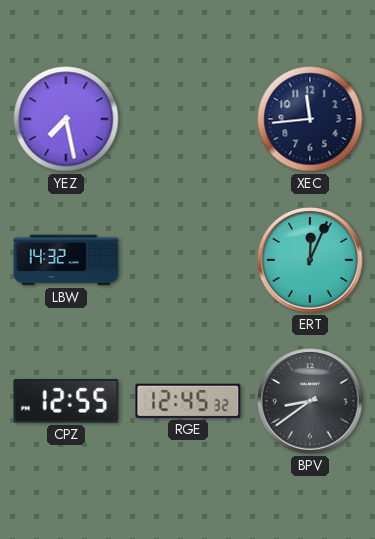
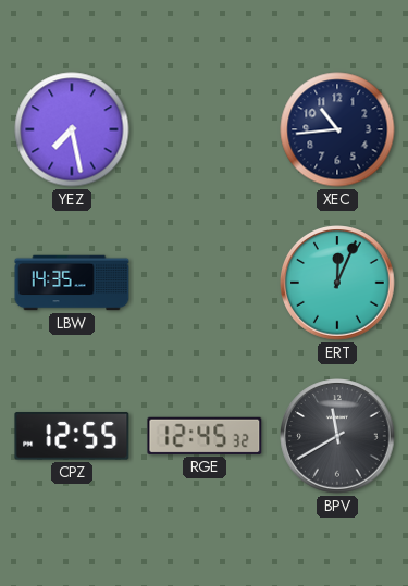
XEC: 11:44 -> 10:44 (337, 129)
LBW: 14:32 -> 14:35 (72, 283)
BPV: 8:39 -> 11:40 (337, 436)
